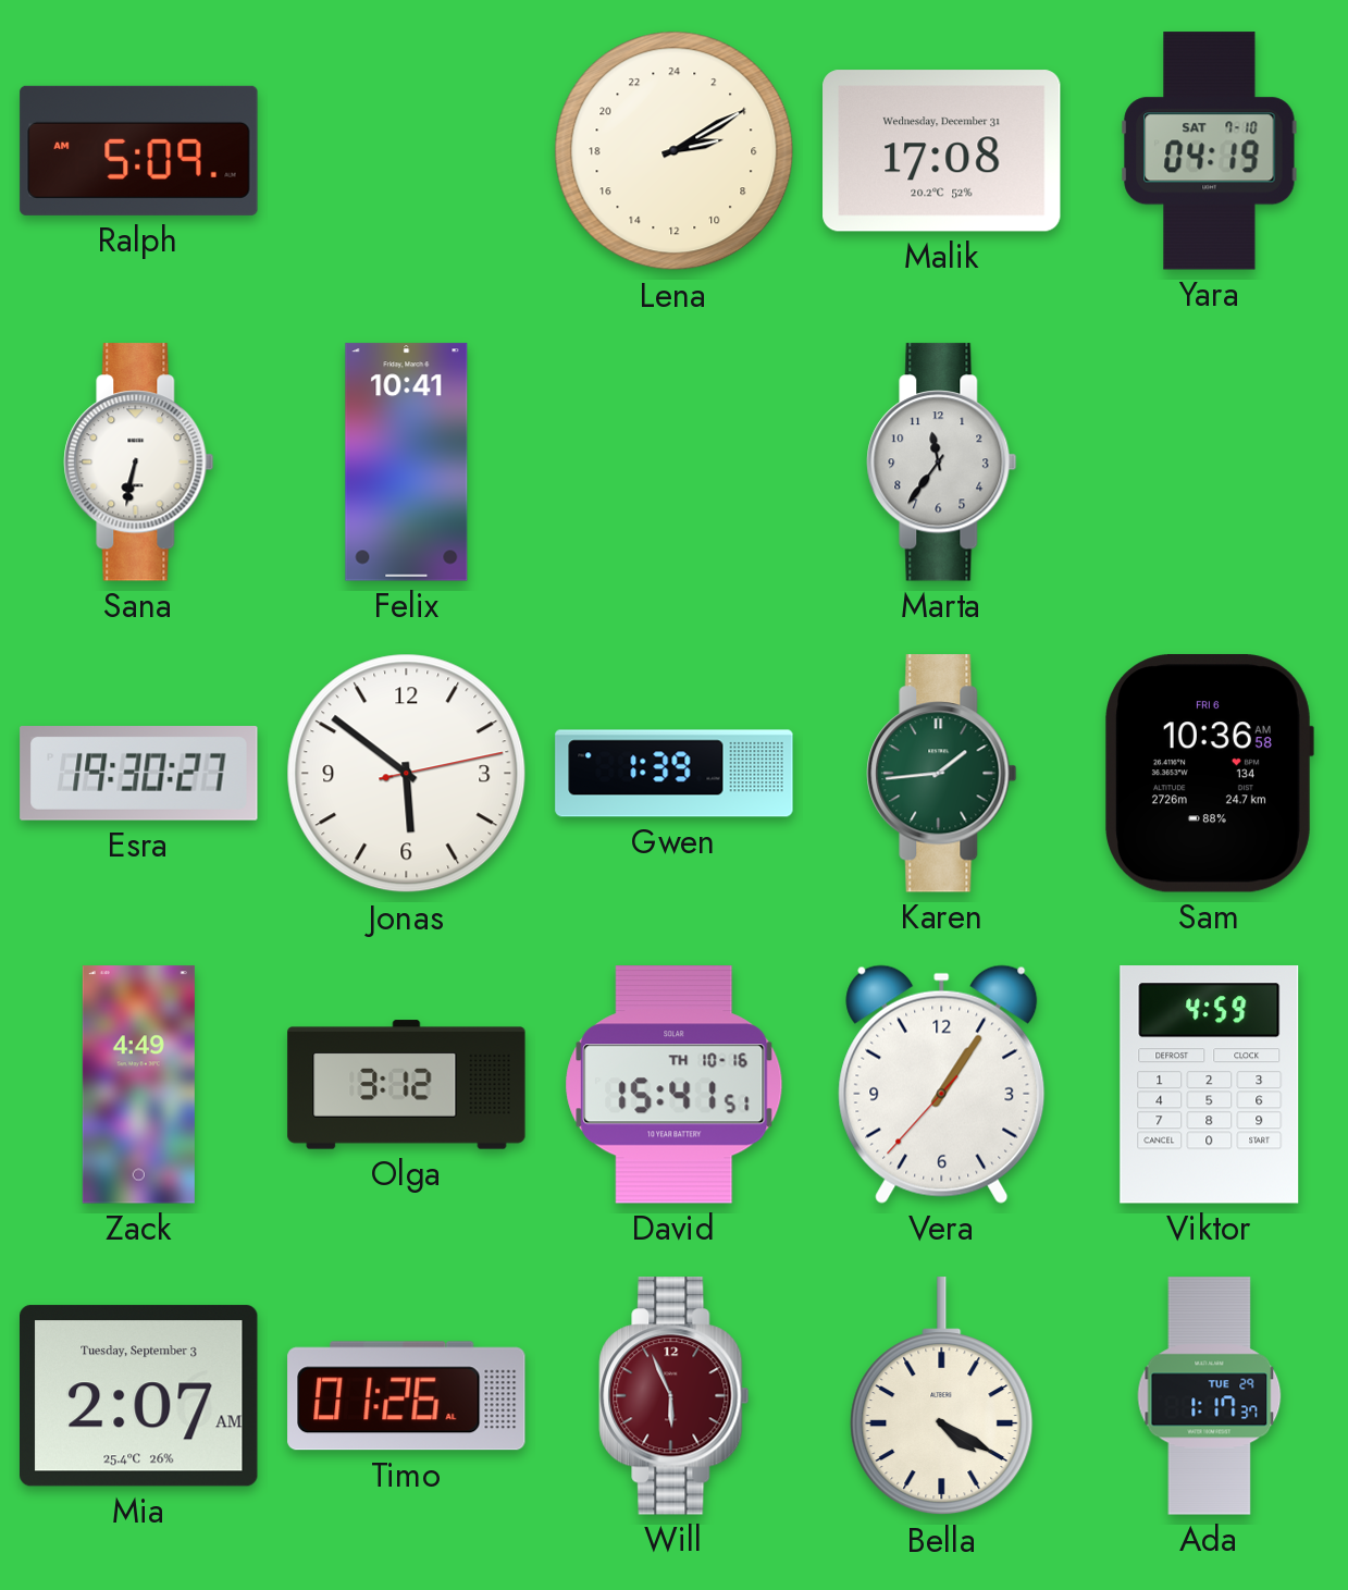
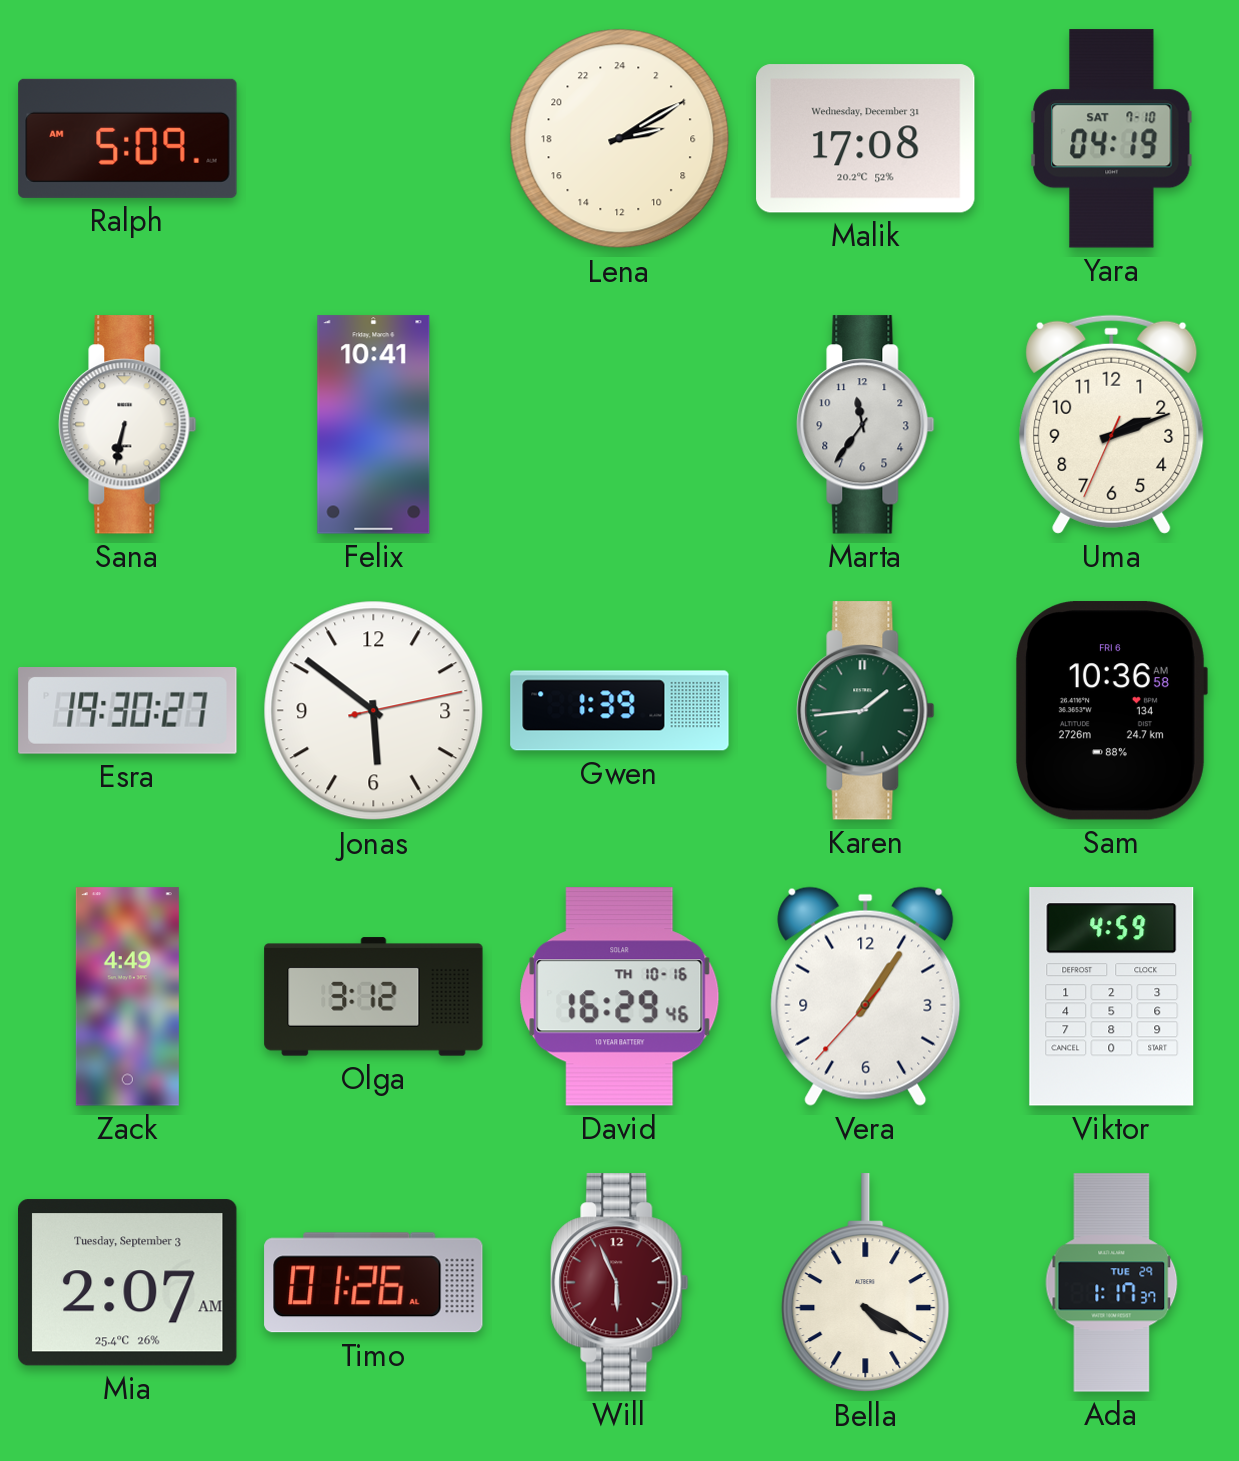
Uma: none -> 2:11 (1112, 424)
David: 15:41 -> 16:29 (620, 997)
